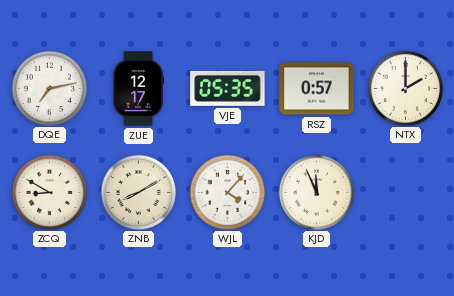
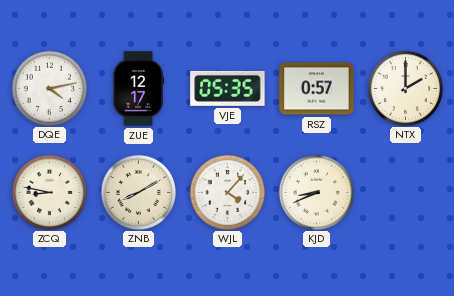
DQE: 7:13 -> 4:13 (49, 88)
ZCQ: 8:50 -> 8:47 (49, 192)
KJD: 11:56 -> 8:41 (316, 192)
